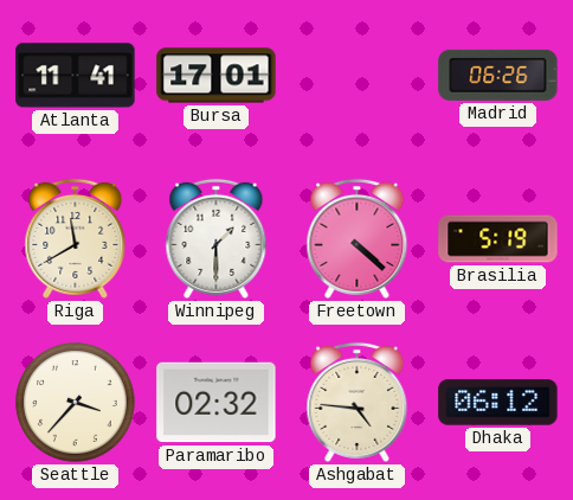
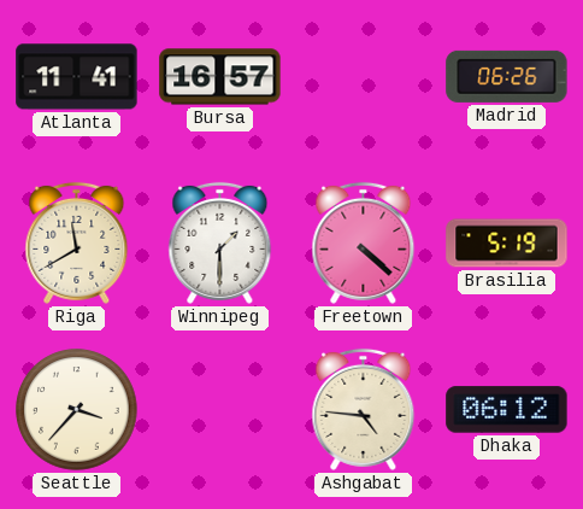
Bursa: 17:01 -> 16:57 (220, 77)
Paramaribo: 02:32 -> none (217, 403)
